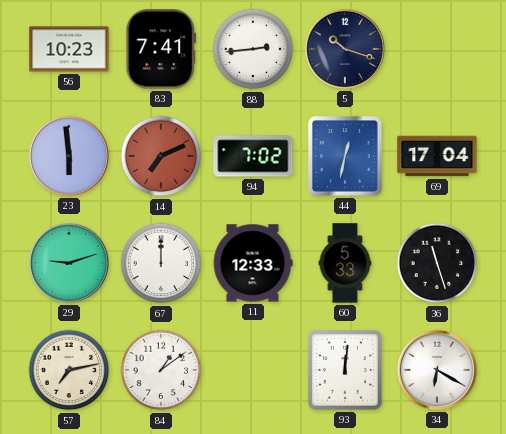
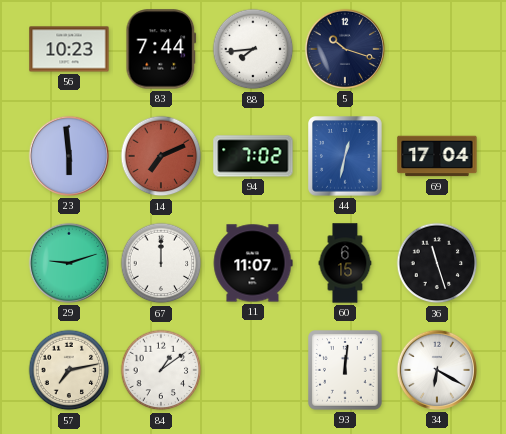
83: 7:41 -> 7:44 (161, 49)
88: 2:44 -> 7:44 (253, 49)
11: 12:33 -> 11:07 (253, 263)
60: 5:33 -> 6:15 (345, 263)
